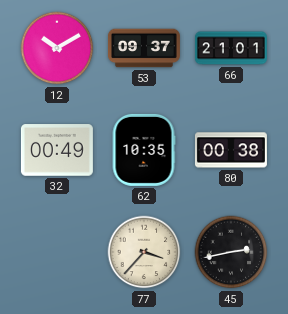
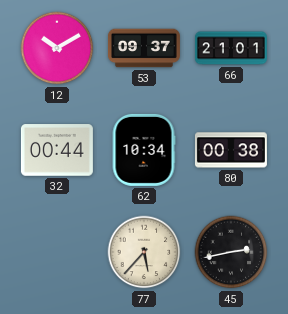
32: 00:49 -> 00:44 (57, 150)
62: 10:35 -> 10:34 (144, 150)
77: 3:37 -> 5:37 (144, 252)
